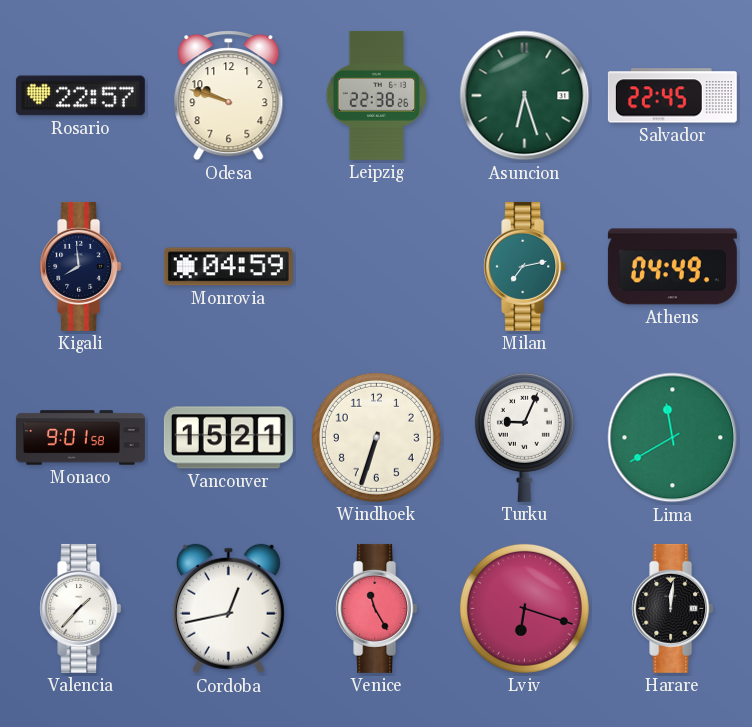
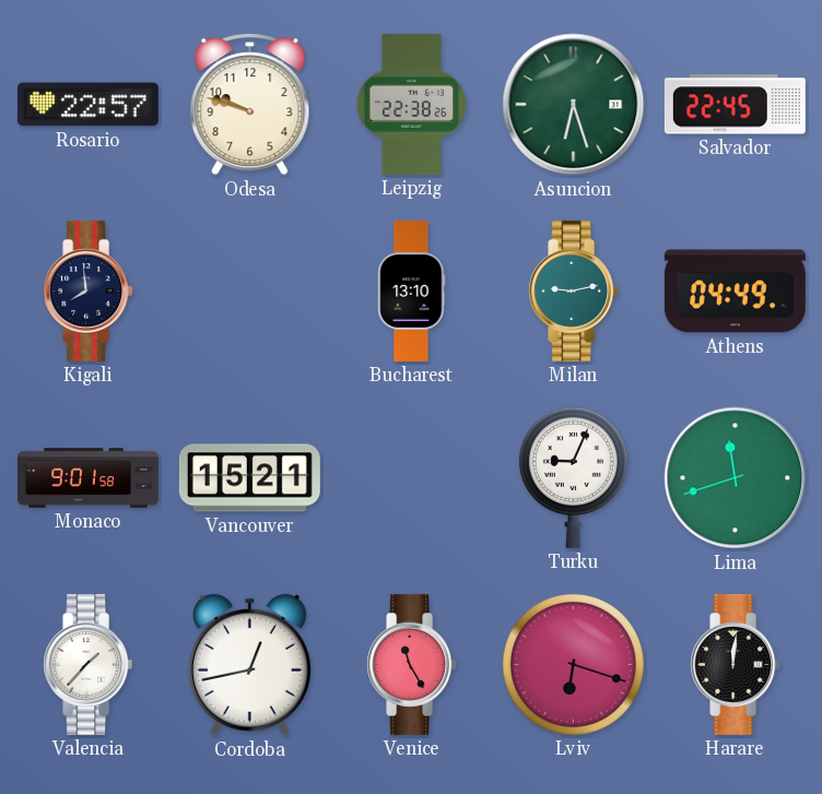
Monrovia: 04:59 -> none (228, 267)
Bucharest: none -> 13:10 (412, 291)
Milan: 7:13 -> 9:13 (574, 291)
Windhoek: 6:33 -> none (376, 437)
Lima: 11:40 -> 11:42 (736, 478)
